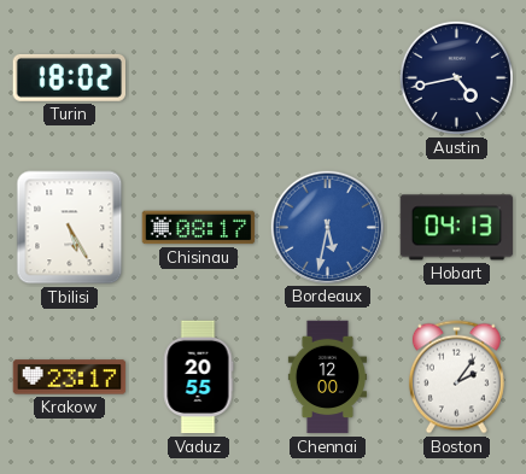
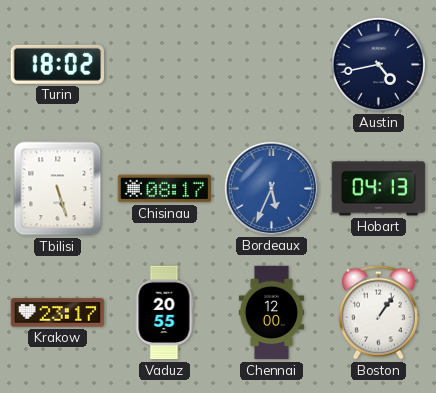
Tbilisi: 5:25 -> 5:27 (58, 189)
Bordeaux: 5:32 -> 5:34 (271, 188)
Boston: 2:06 -> 1:06 (378, 313)
